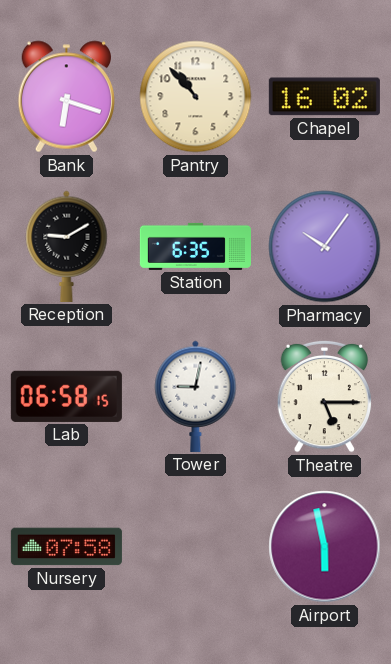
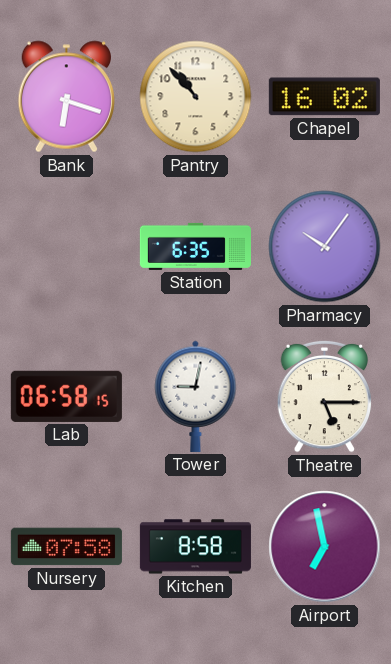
Reception: 9:10 -> none (67, 246)
Kitchen: none -> 8:58 (195, 547)
Airport: 5:58 -> 6:58 (325, 547)
